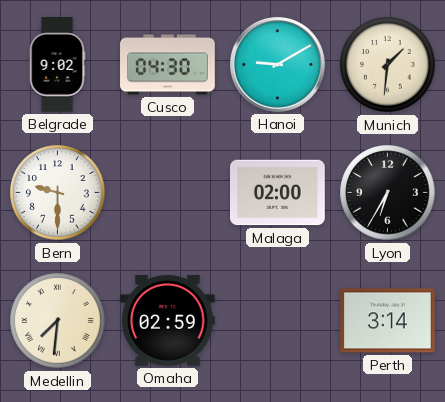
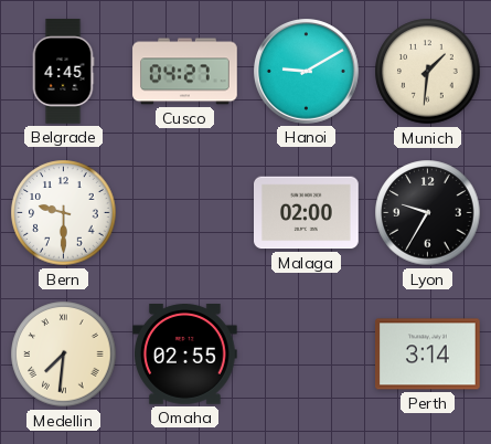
Belgrade: 9:02 -> 4:45 (63, 72)
Cusco: 04:30 -> 04:27 (185, 72)
Lyon: 6:35 -> 9:35 (428, 213)
Omaha: 02:59 -> 02:55 (185, 355)
